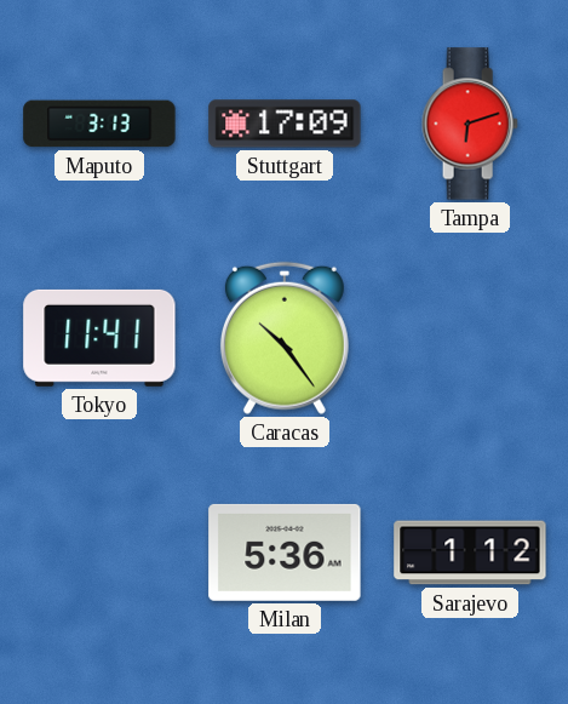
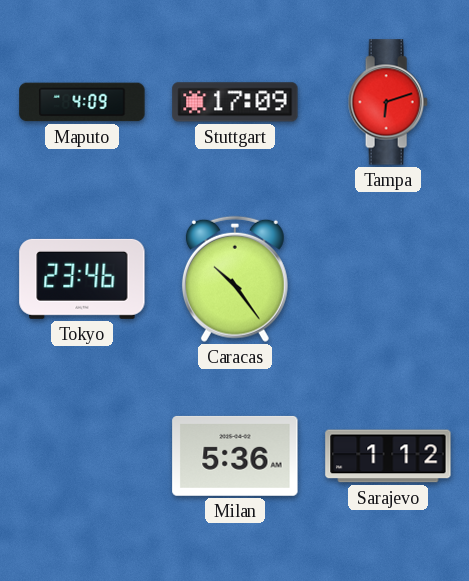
Maputo: 3:13 -> 4:09 (82, 102)
Tokyo: 11:41 -> 23:46 (82, 279)
